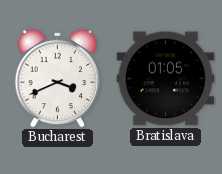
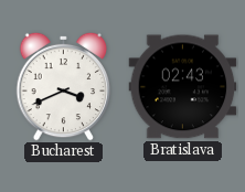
Bratislava: 01:05 -> 02:43 (183, 87)
